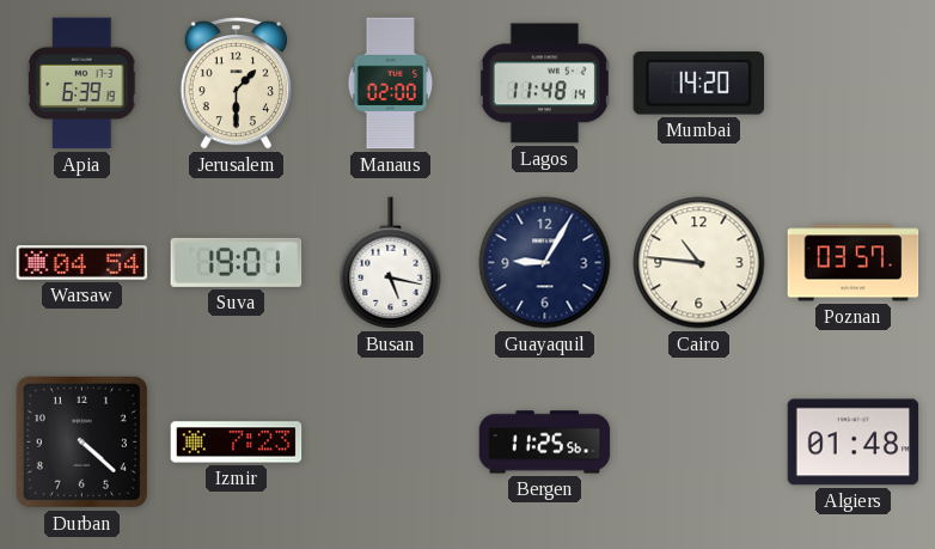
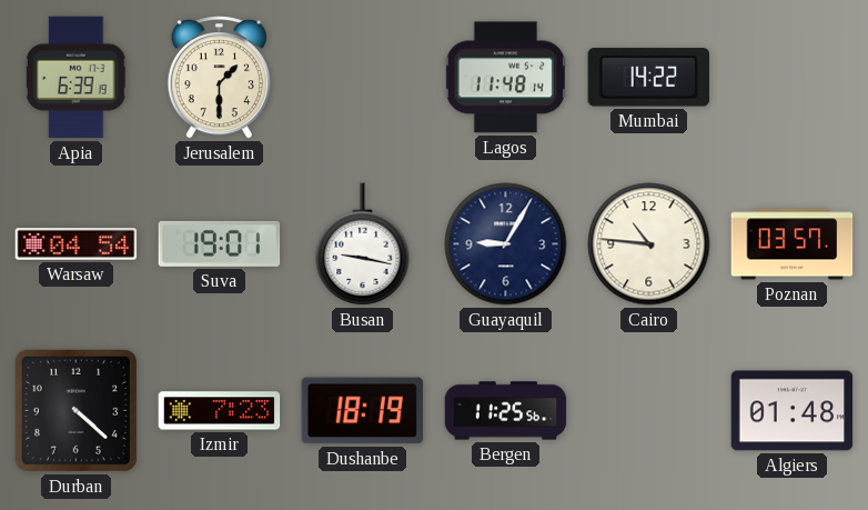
Manaus: 02:00 -> none (391, 84)
Mumbai: 14:20 -> 14:22 (648, 78)
Busan: 5:17 -> 9:17 (363, 244)
Dushanbe: none -> 18:19 (363, 411)
